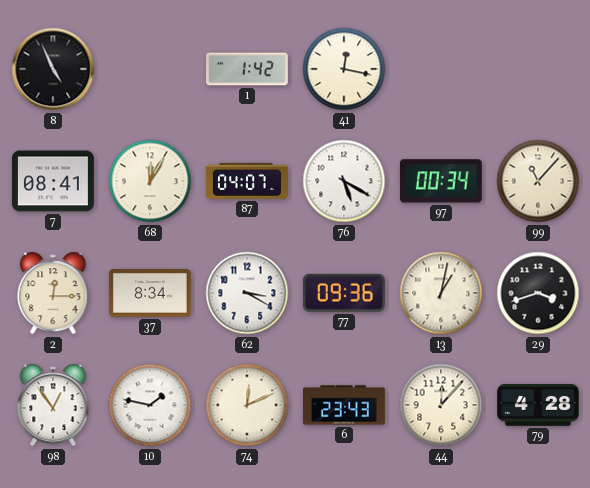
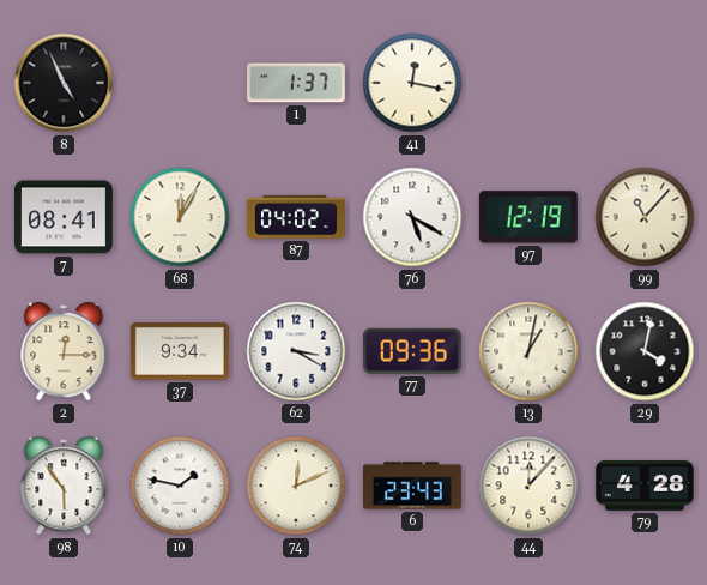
1: 1:42 -> 1:37 (297, 83)
87: 04:07 -> 04:02 (297, 217)
97: 00:34 -> 12:19 (528, 217)
37: 8:34 -> 9:34 (180, 351)
29: 3:42 -> 4:02 (645, 351)
98: 12:54 -> 5:54 (64, 486)
